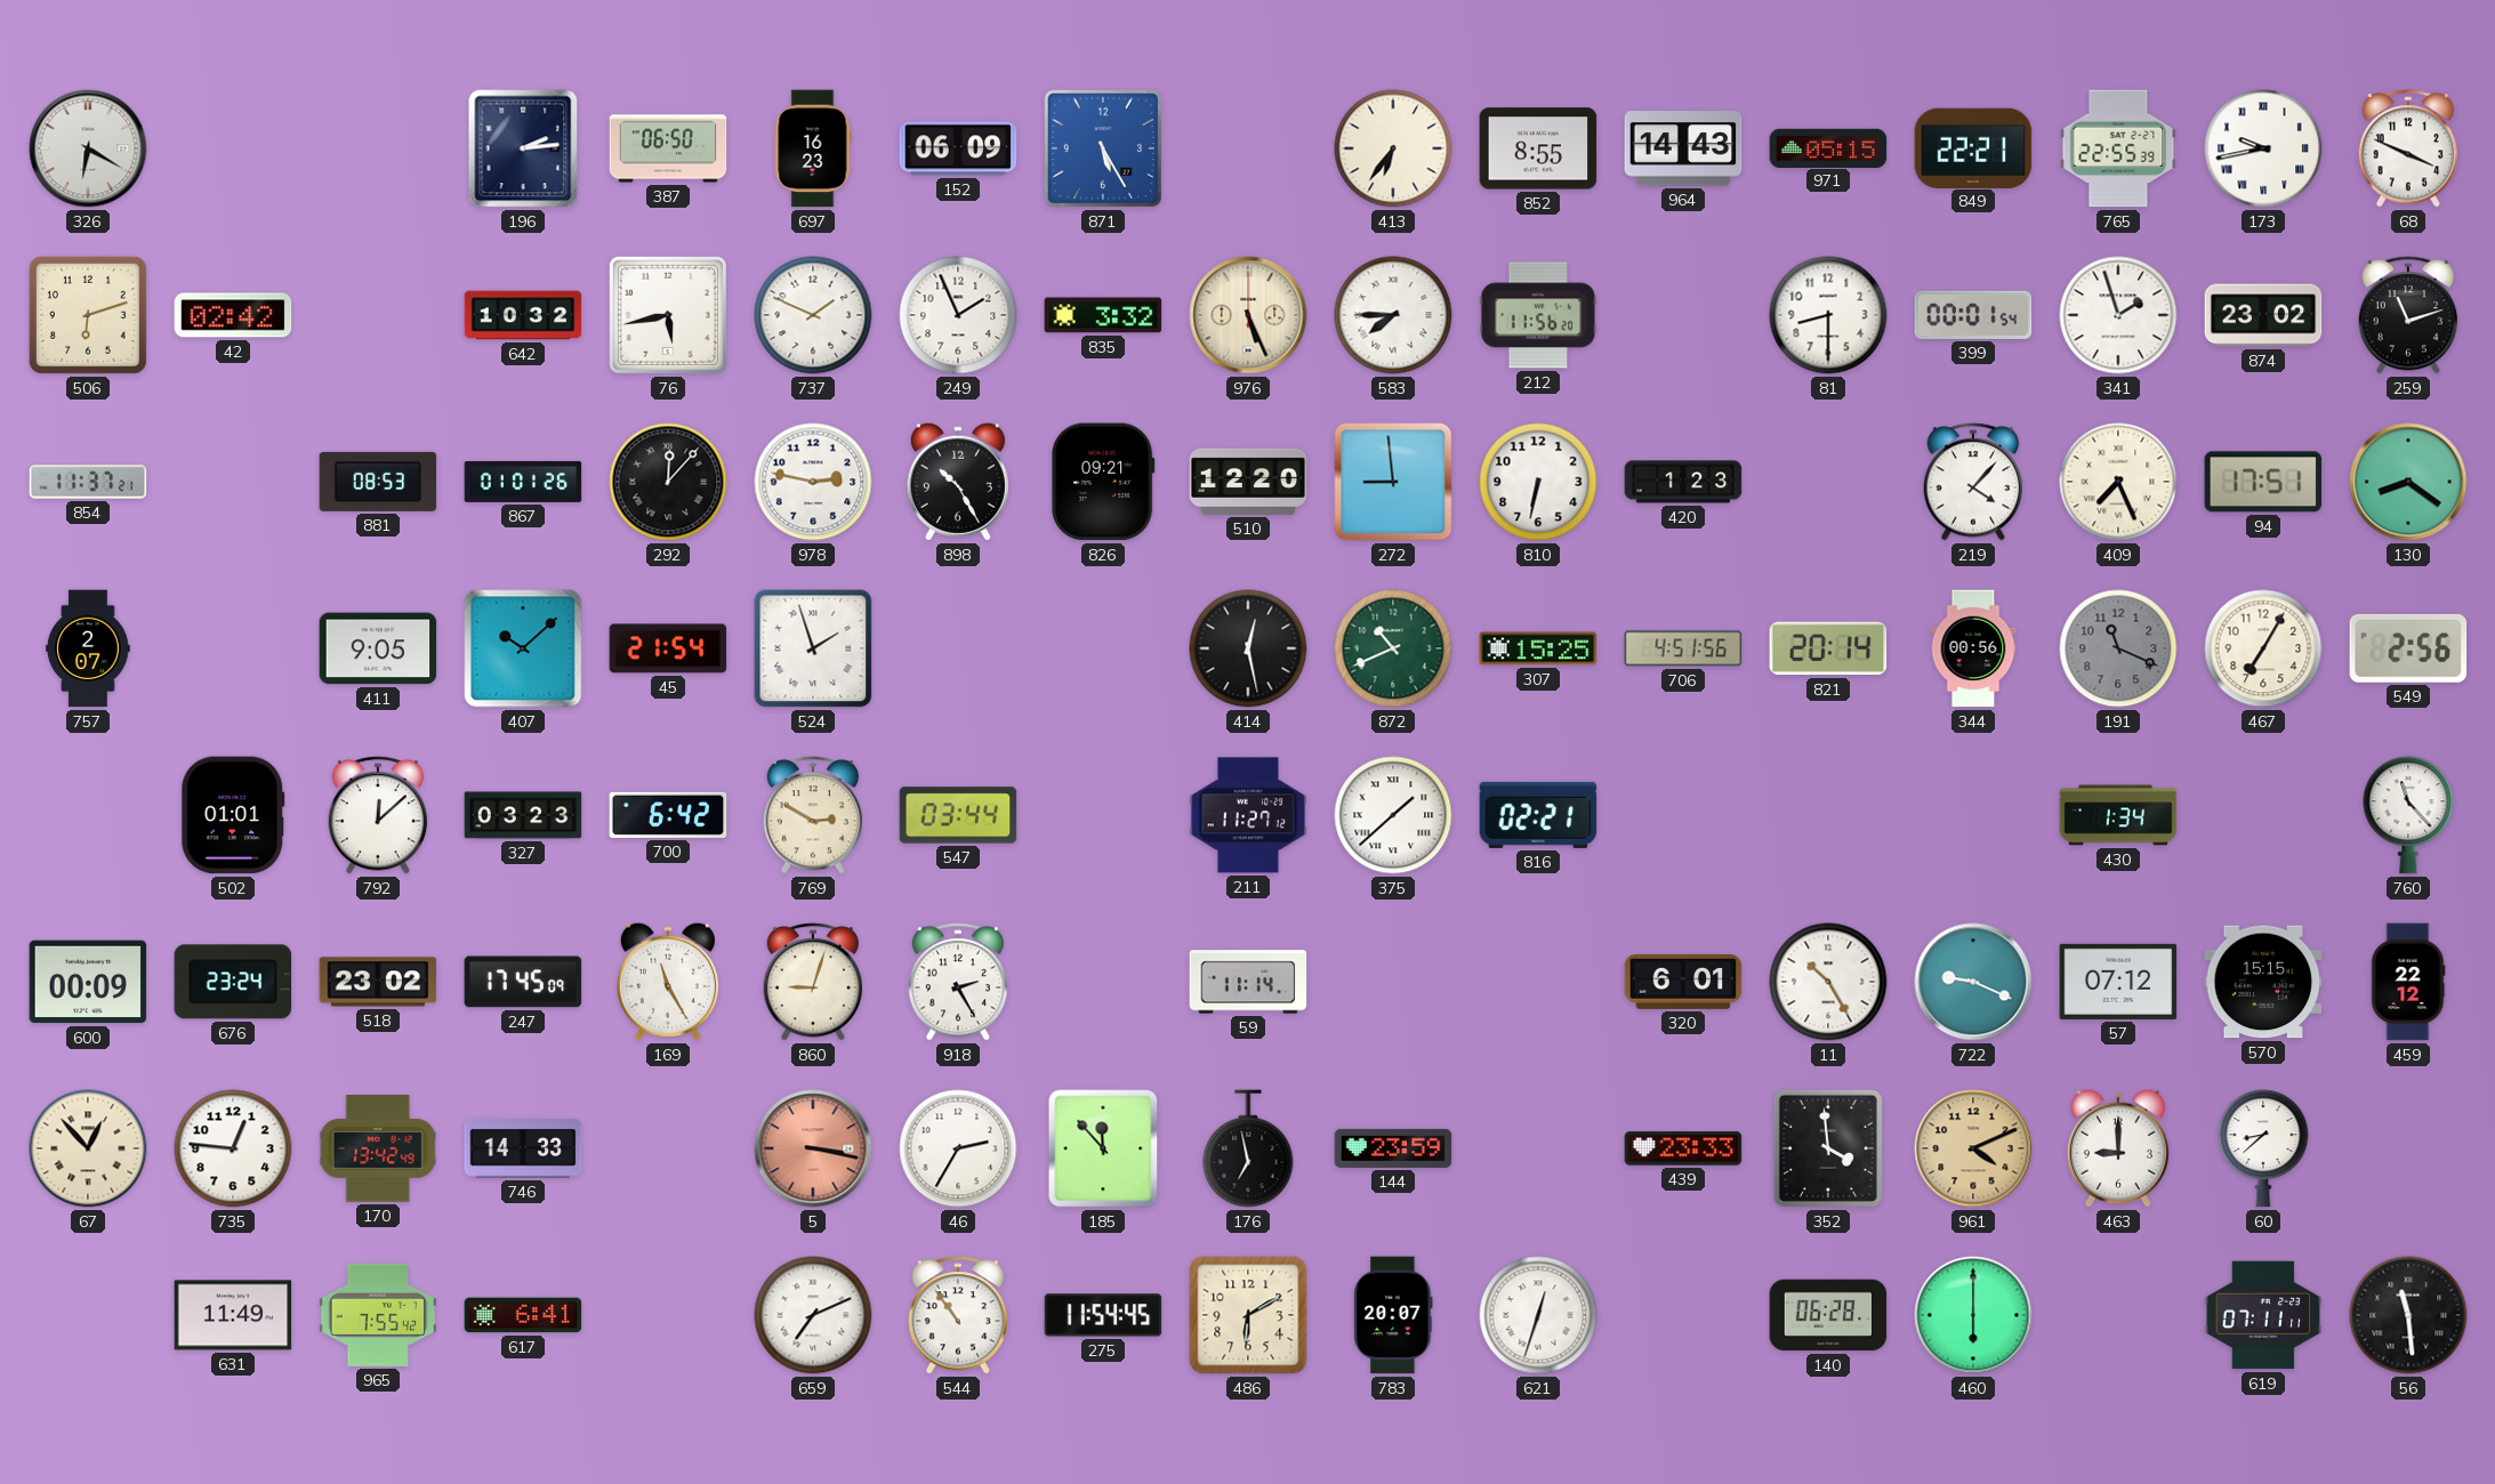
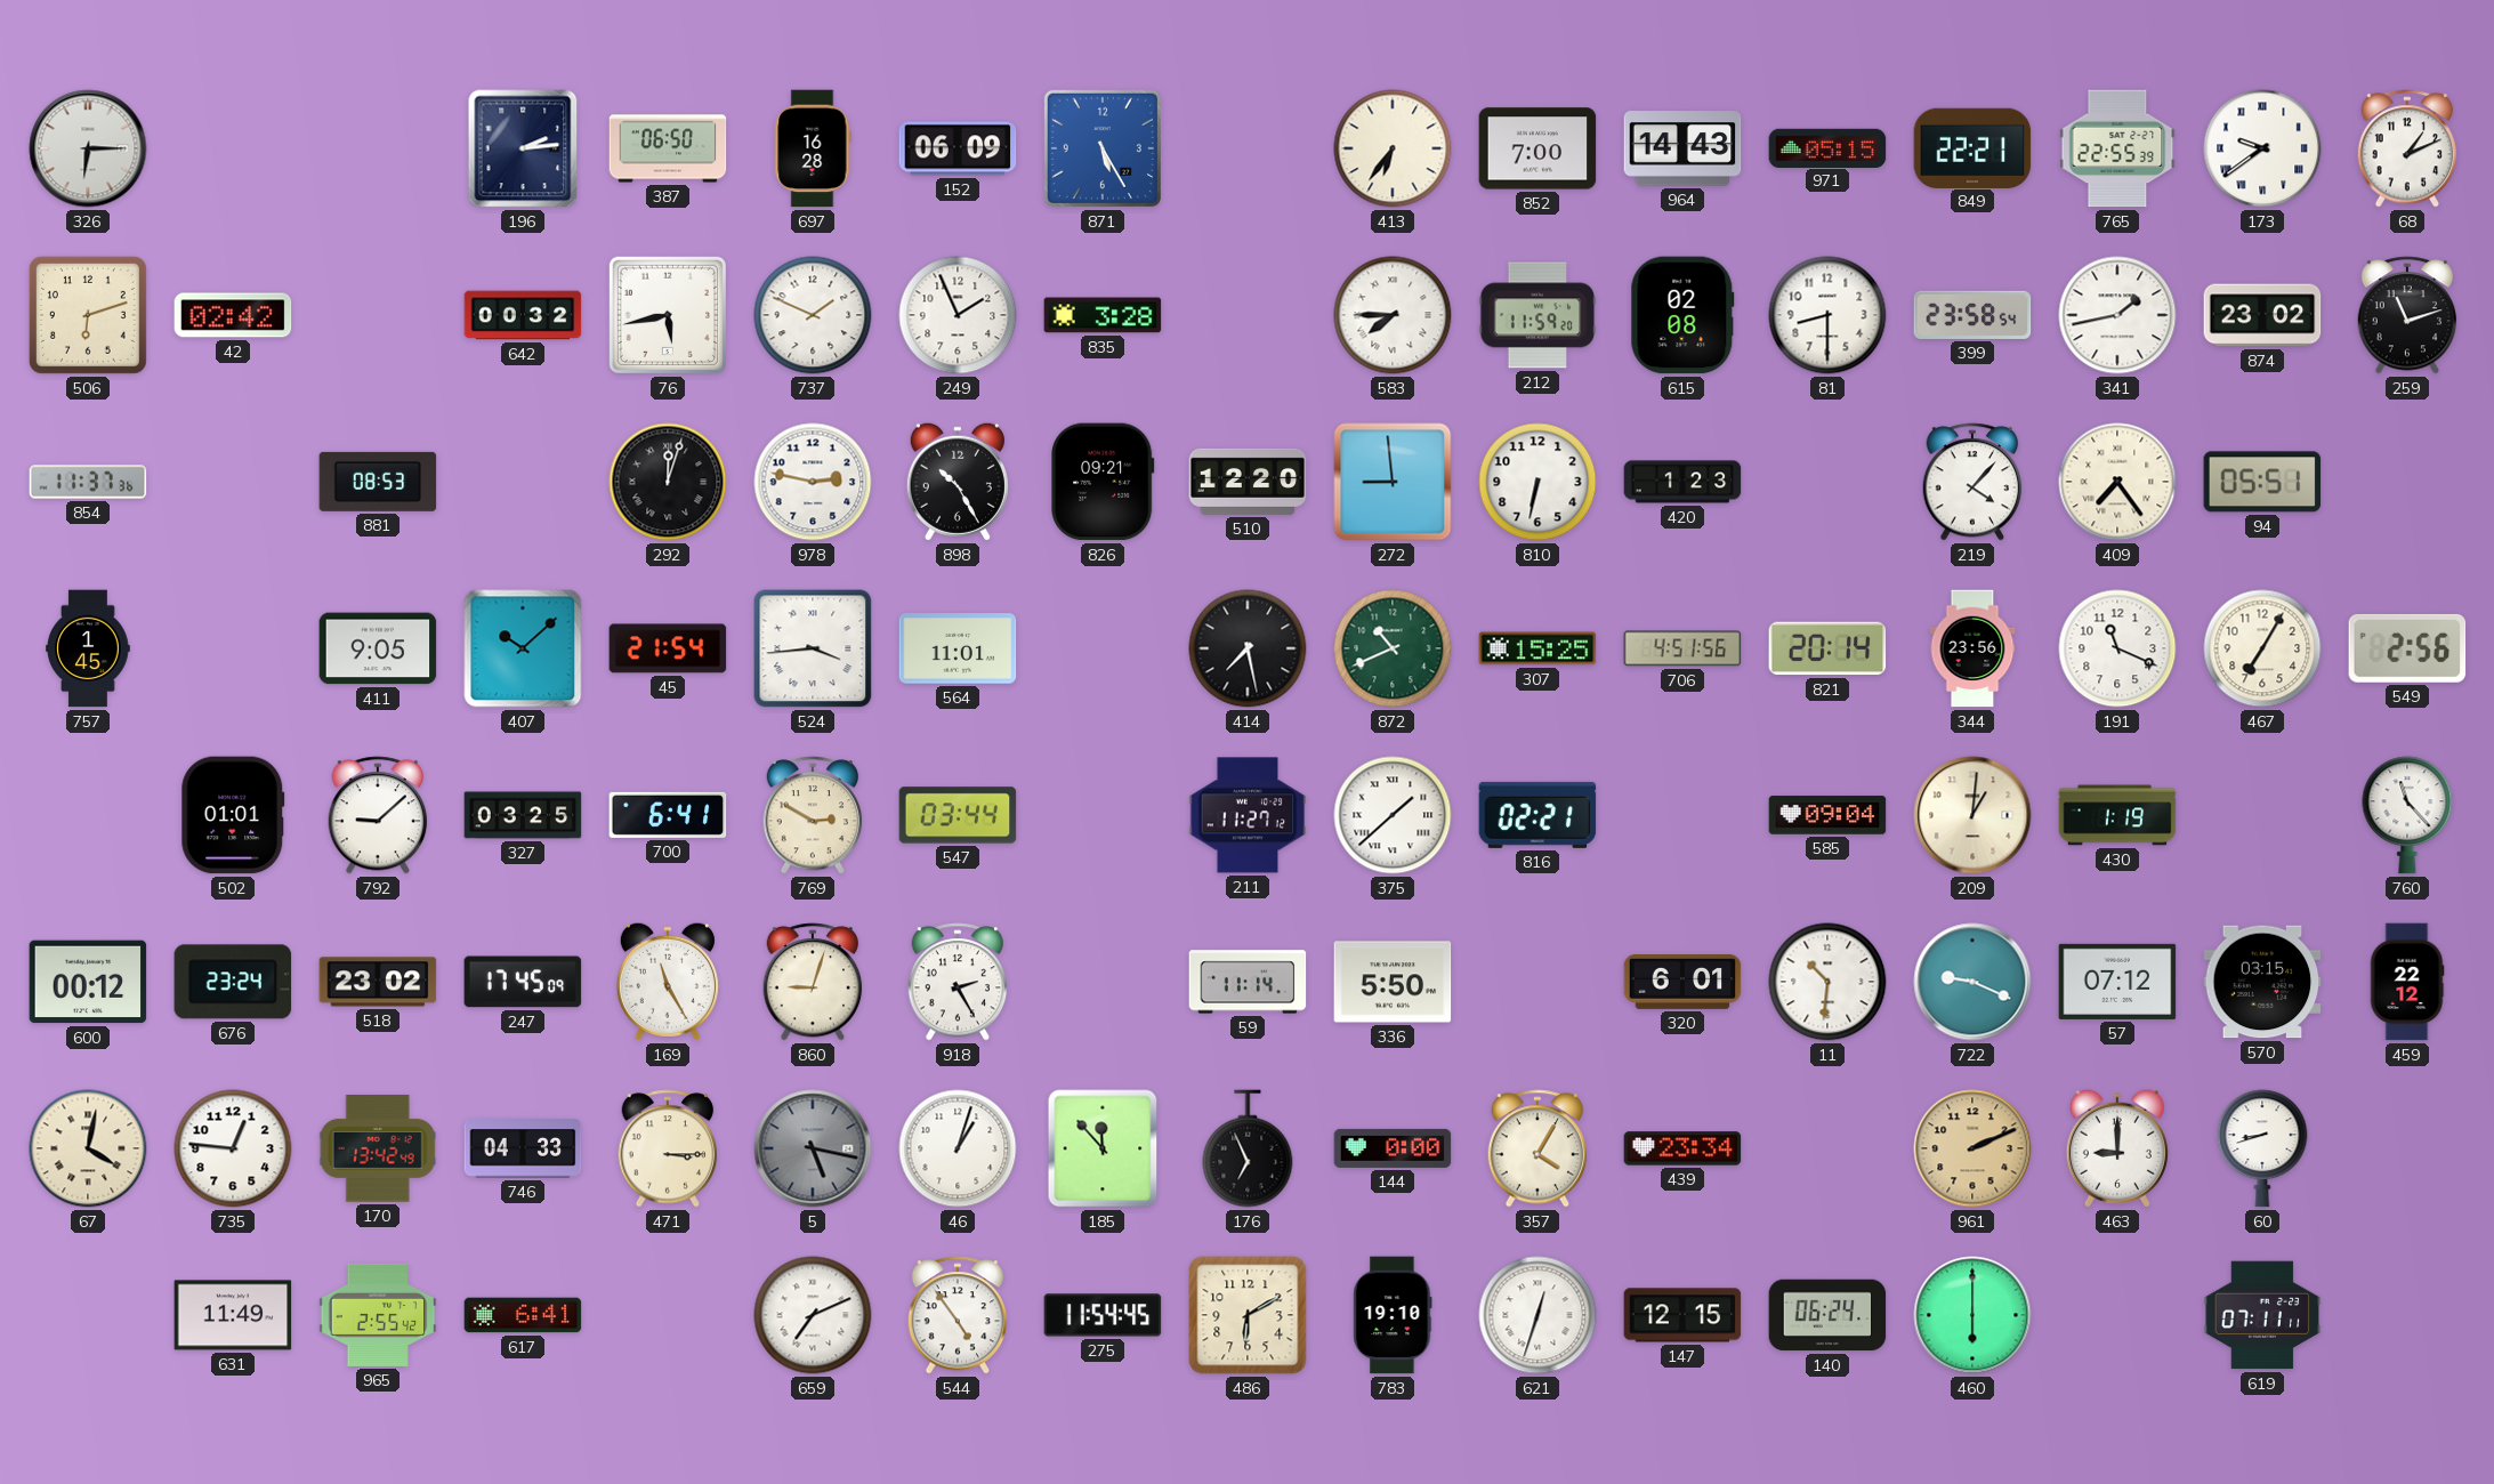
326: 6:20 -> 6:15 (88, 148)
697: 16:23 -> 16:28 (813, 148)
852: 8:55 -> 7:00 (1537, 148)
173: 9:43 -> 9:39 (2262, 148)
68: 3:49 -> 1:11 (2407, 148)
642: 10:32 -> 00:32 (523, 315)
835: 3:32 -> 3:28 (1103, 315)
976: 5:26 -> none (1248, 315)
212: 11:56 -> 11:59 (1537, 315)
615: none -> 02:08 (1682, 315)
399: 00:01 -> 23:58 (1972, 315)
341: 1:57 -> 1:43 (2117, 315)
854: 11:37:21 -> 11:37:36 (88, 482)
867: 01:01 -> none (523, 482)
292: 12:07 -> 12:03 (668, 482)
409: 7:26 -> 7:24 (2117, 482)
94: 17:51 -> 05:51 (2262, 482)
130: 8:21 -> none (2408, 482)
757: 2:07 -> 1:45 (88, 648)
524: 1:57 -> 3:44 (813, 648)
564: none -> 11:01 (958, 648)
414: 12:28 -> 7:28 (1248, 648)
344: 00:56 -> 23:56 (1972, 648)
191 dial: grey -> white (2117, 648)
792: 12:08 -> 9:08 (378, 815)
327: 03:23 -> 03:25 (523, 815)
700: 6:42 -> 6:41 (668, 815)
585: none -> 09:04 (1827, 815)
209: none -> 1:01 (1972, 815)
430: 1:34 -> 1:19 (2117, 815)
600: 00:09 -> 00:12 (88, 982)
336: none -> 5:50 (1393, 982)
11: 10:25 -> 10:31 (1827, 982)
570: 15:15 -> 03:15 (2262, 982)
67: 12:53 -> 4:02 (88, 1148)
746: 14:33 -> 04:33 (523, 1148)
471: none -> 3:15 (668, 1148)
5: 3:17 -> 5:17 (813, 1148)
5 dial: salmon -> grey (813, 1148)
46: 2:35 -> 1:03 (958, 1148)
176: 6:58 -> 6:56 (1248, 1148)
144: 23:59 -> 0:00 (1393, 1148)
357: none -> 4:05 (1537, 1148)
439: 23:33 -> 23:34 (1682, 1148)
352: 3:59 -> none (1828, 1148)
961: 4:11 -> 2:11 (1972, 1148)
60: 8:38 -> 8:42 (2262, 1148)
965: 7:55 -> 2:55 (378, 1315)
544: 10:54 -> 4:54 (958, 1315)
783: 20:07 -> 19:10 (1393, 1315)
147: none -> 12:15 (1682, 1315)
140: 06:28 -> 06:24 (1827, 1315)
56: 11:29 -> none (2408, 1315)
